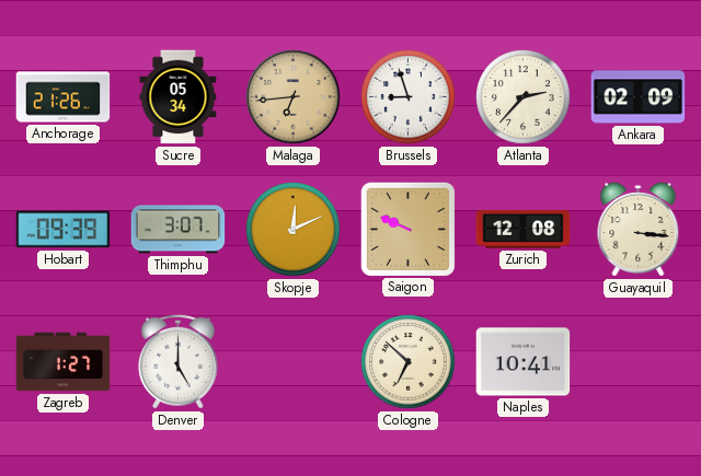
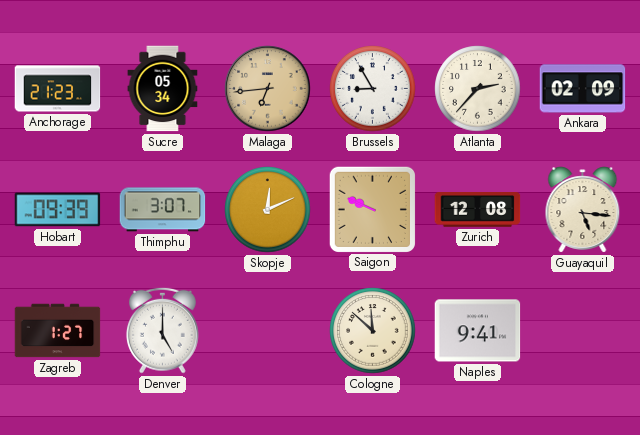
Anchorage: 21:26 -> 21:23 (58, 89)
Brussels: 8:57 -> 8:55 (373, 89)
Guayaquil: 3:16 -> 5:16 (583, 210)
Cologne: 6:52 -> 11:52 (373, 331)
Naples: 10:41 -> 9:41 (478, 331)
